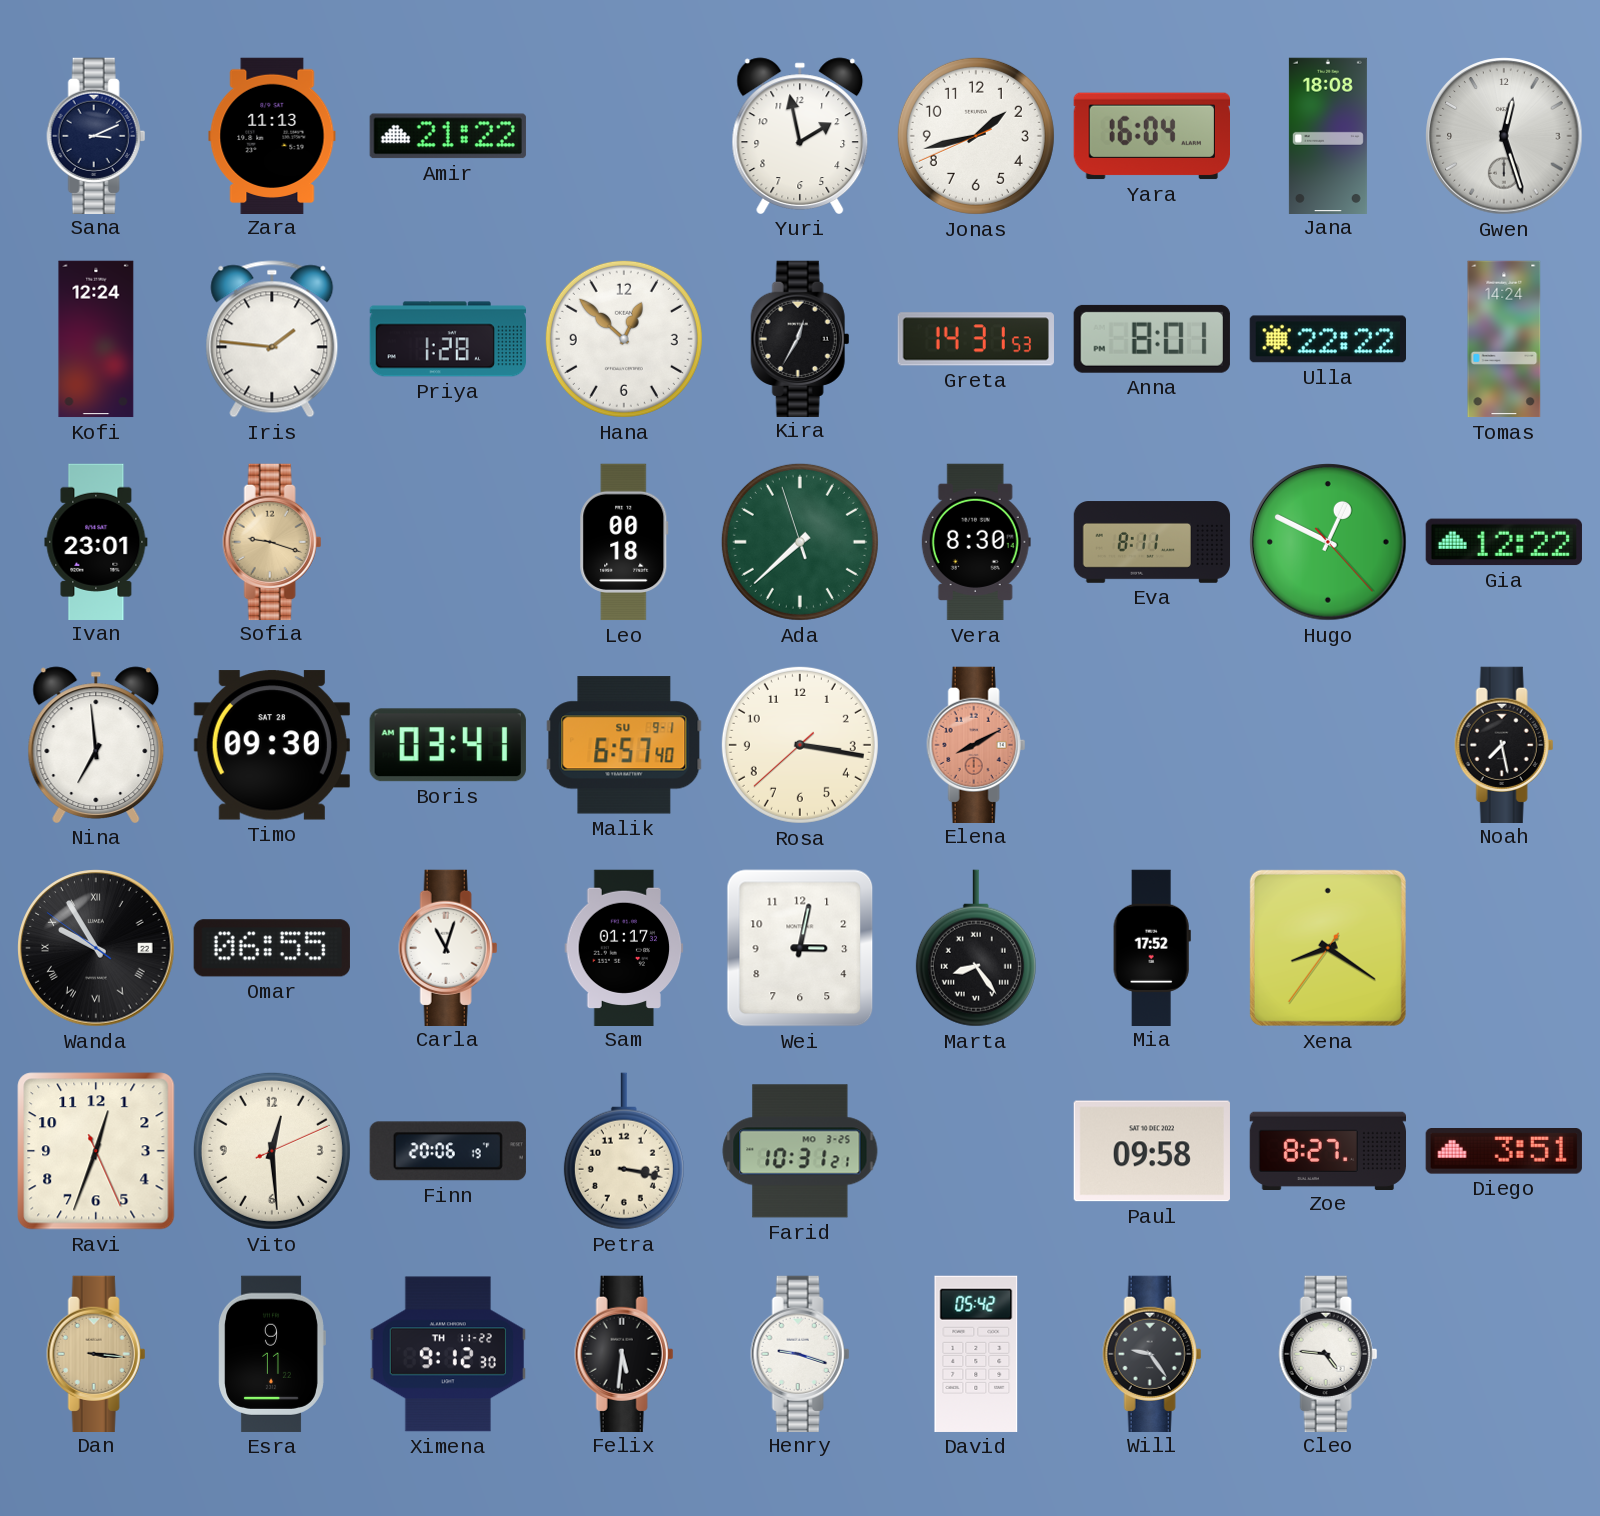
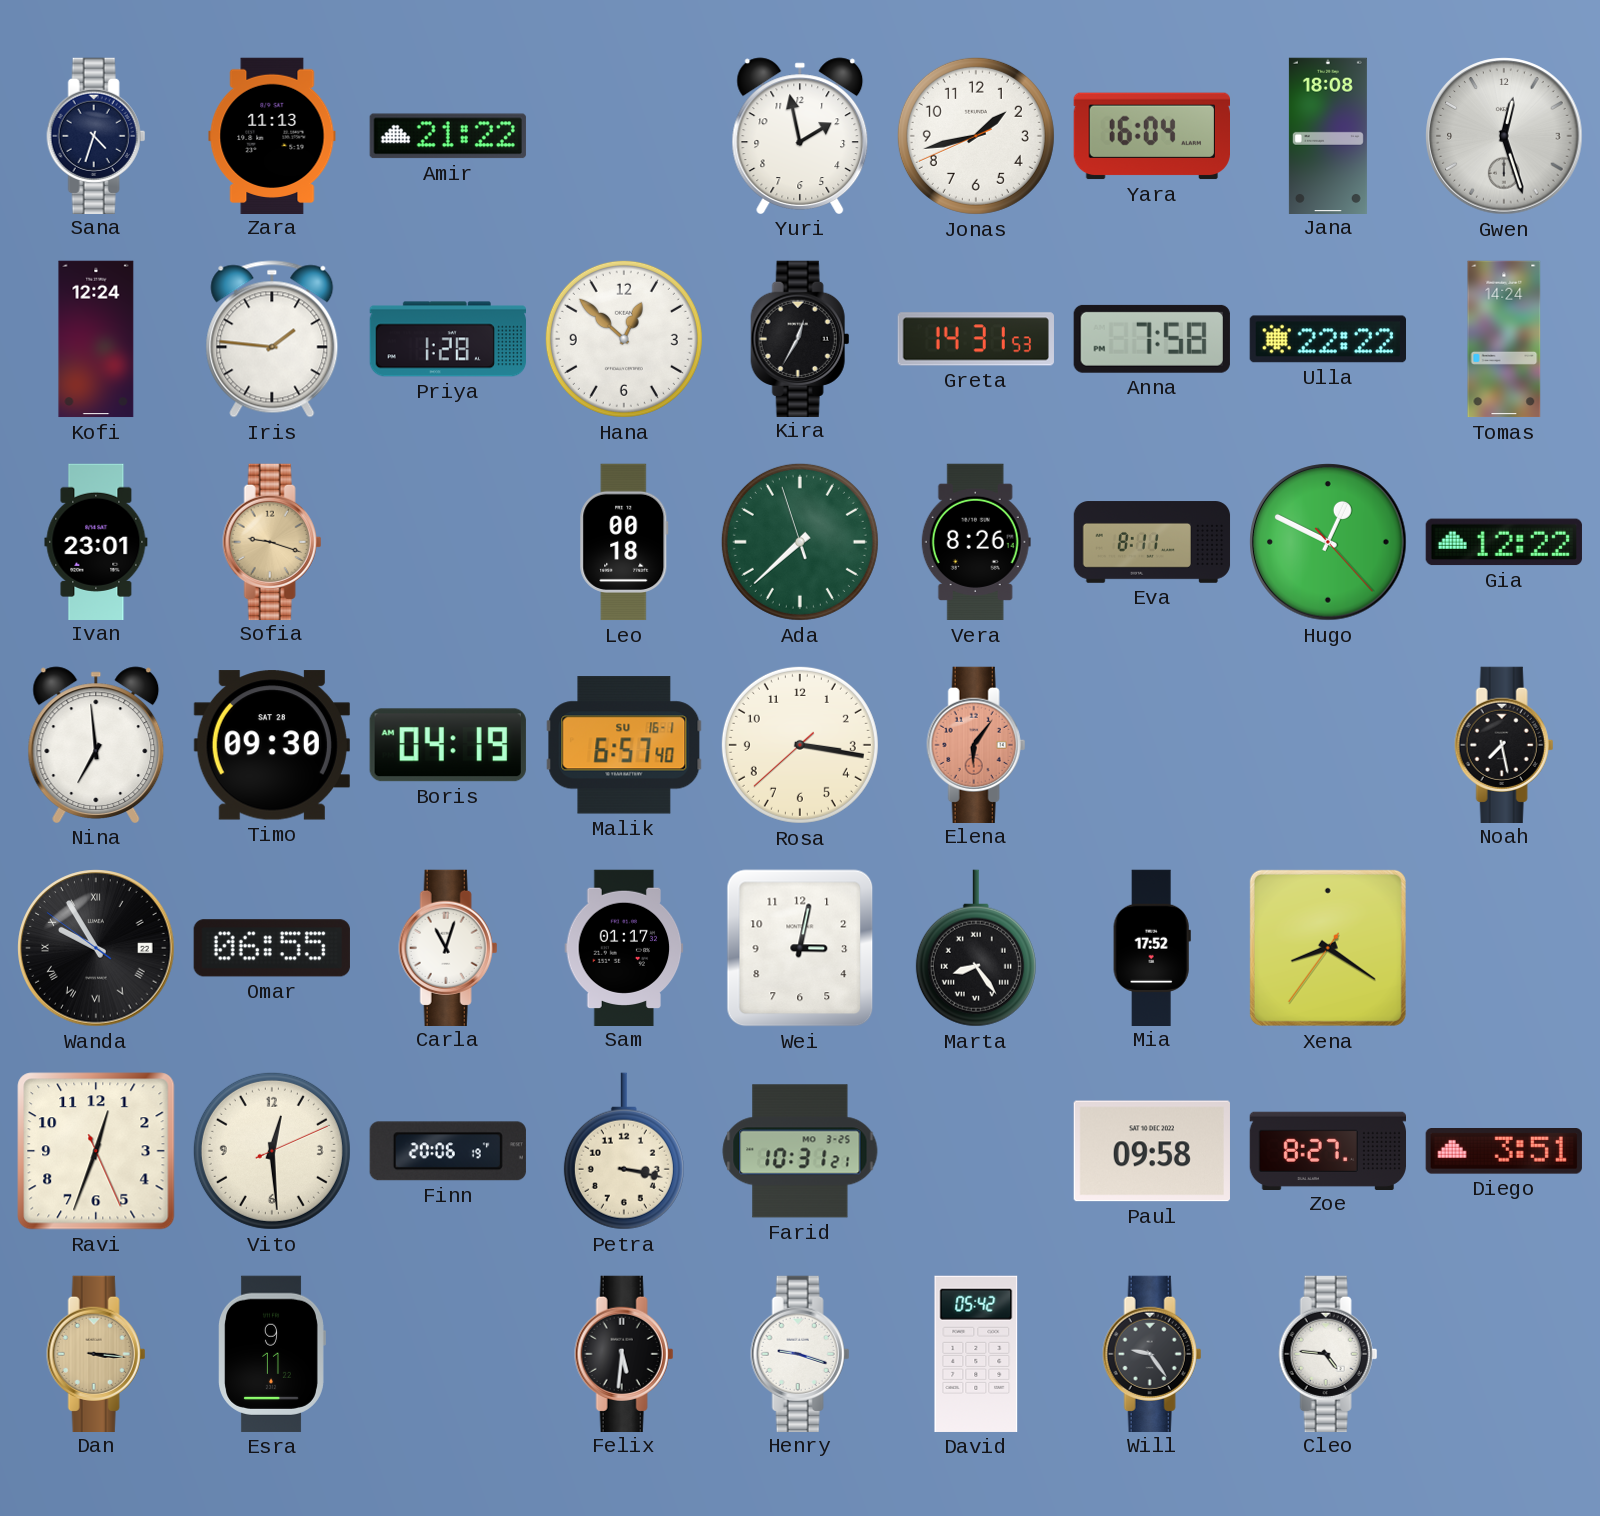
Sana: 3:11 -> 4:33 (96, 135)
Anna: 8:01 -> 7:58 (1152, 339)
Vera: 8:30 -> 8:26 (976, 542)
Boris: 03:41 -> 04:19 (448, 745)
Malik date: SU 9-1 -> SU 16-1 (624, 745)
Elena: 8:10 -> 6:06 (976, 744)
Ximena: 9:12 -> none (447, 1354)
